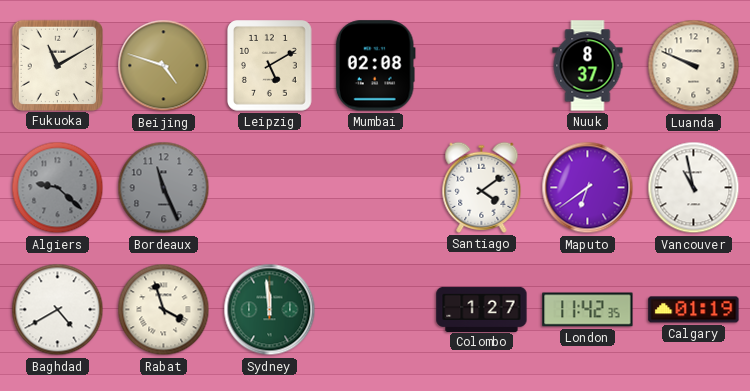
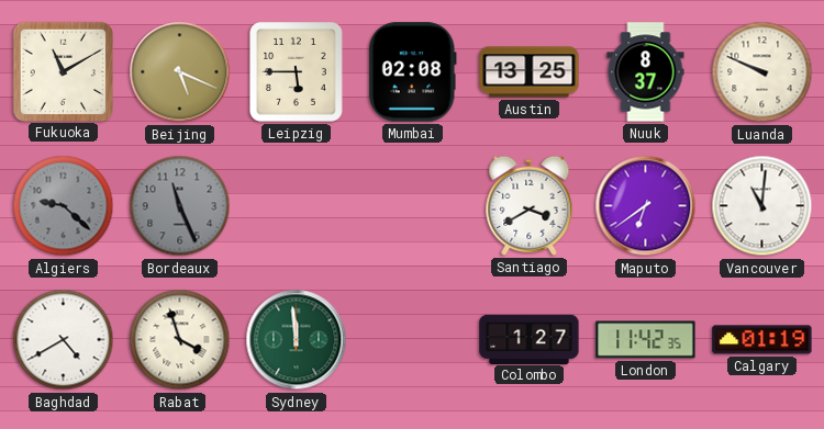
Beijing: 4:48 -> 5:19 (180, 72)
Leipzig: 5:10 -> 5:45 (297, 72)
Austin: none -> 13:25 (530, 72)
Santiago: 4:09 -> 3:40 (530, 205)
Vancouver: 10:58 -> 11:01 (762, 206)
